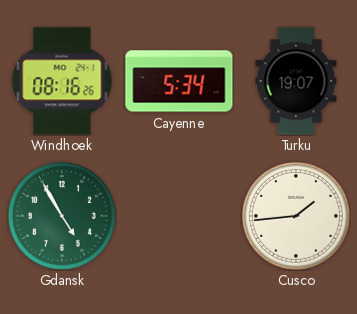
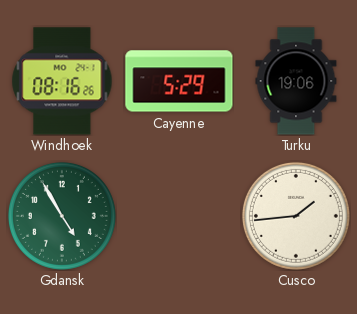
Cayenne: 5:34 -> 5:29 (179, 81)
Turku: 19:07 -> 19:06 (296, 81)
